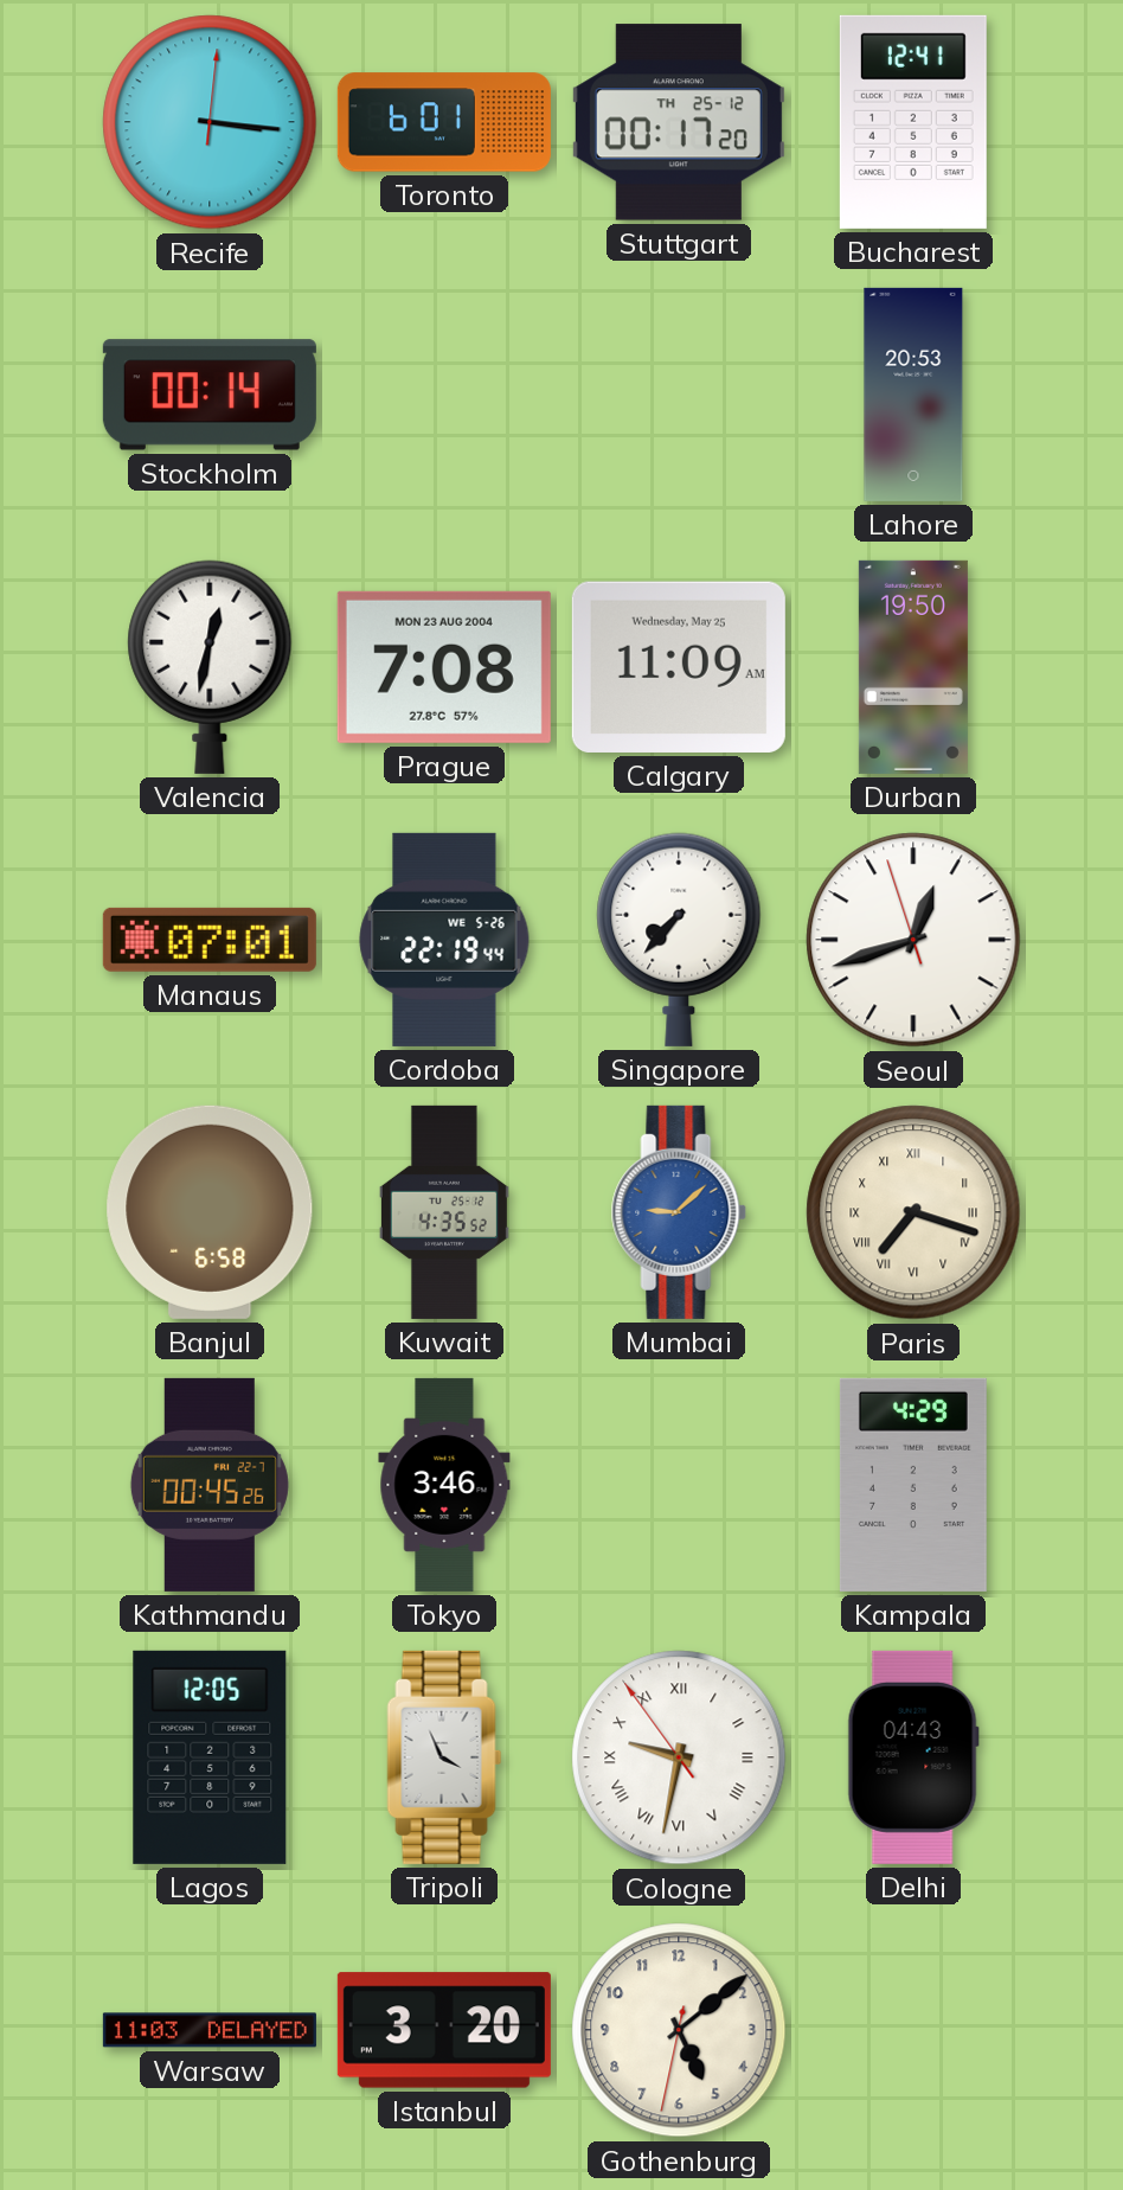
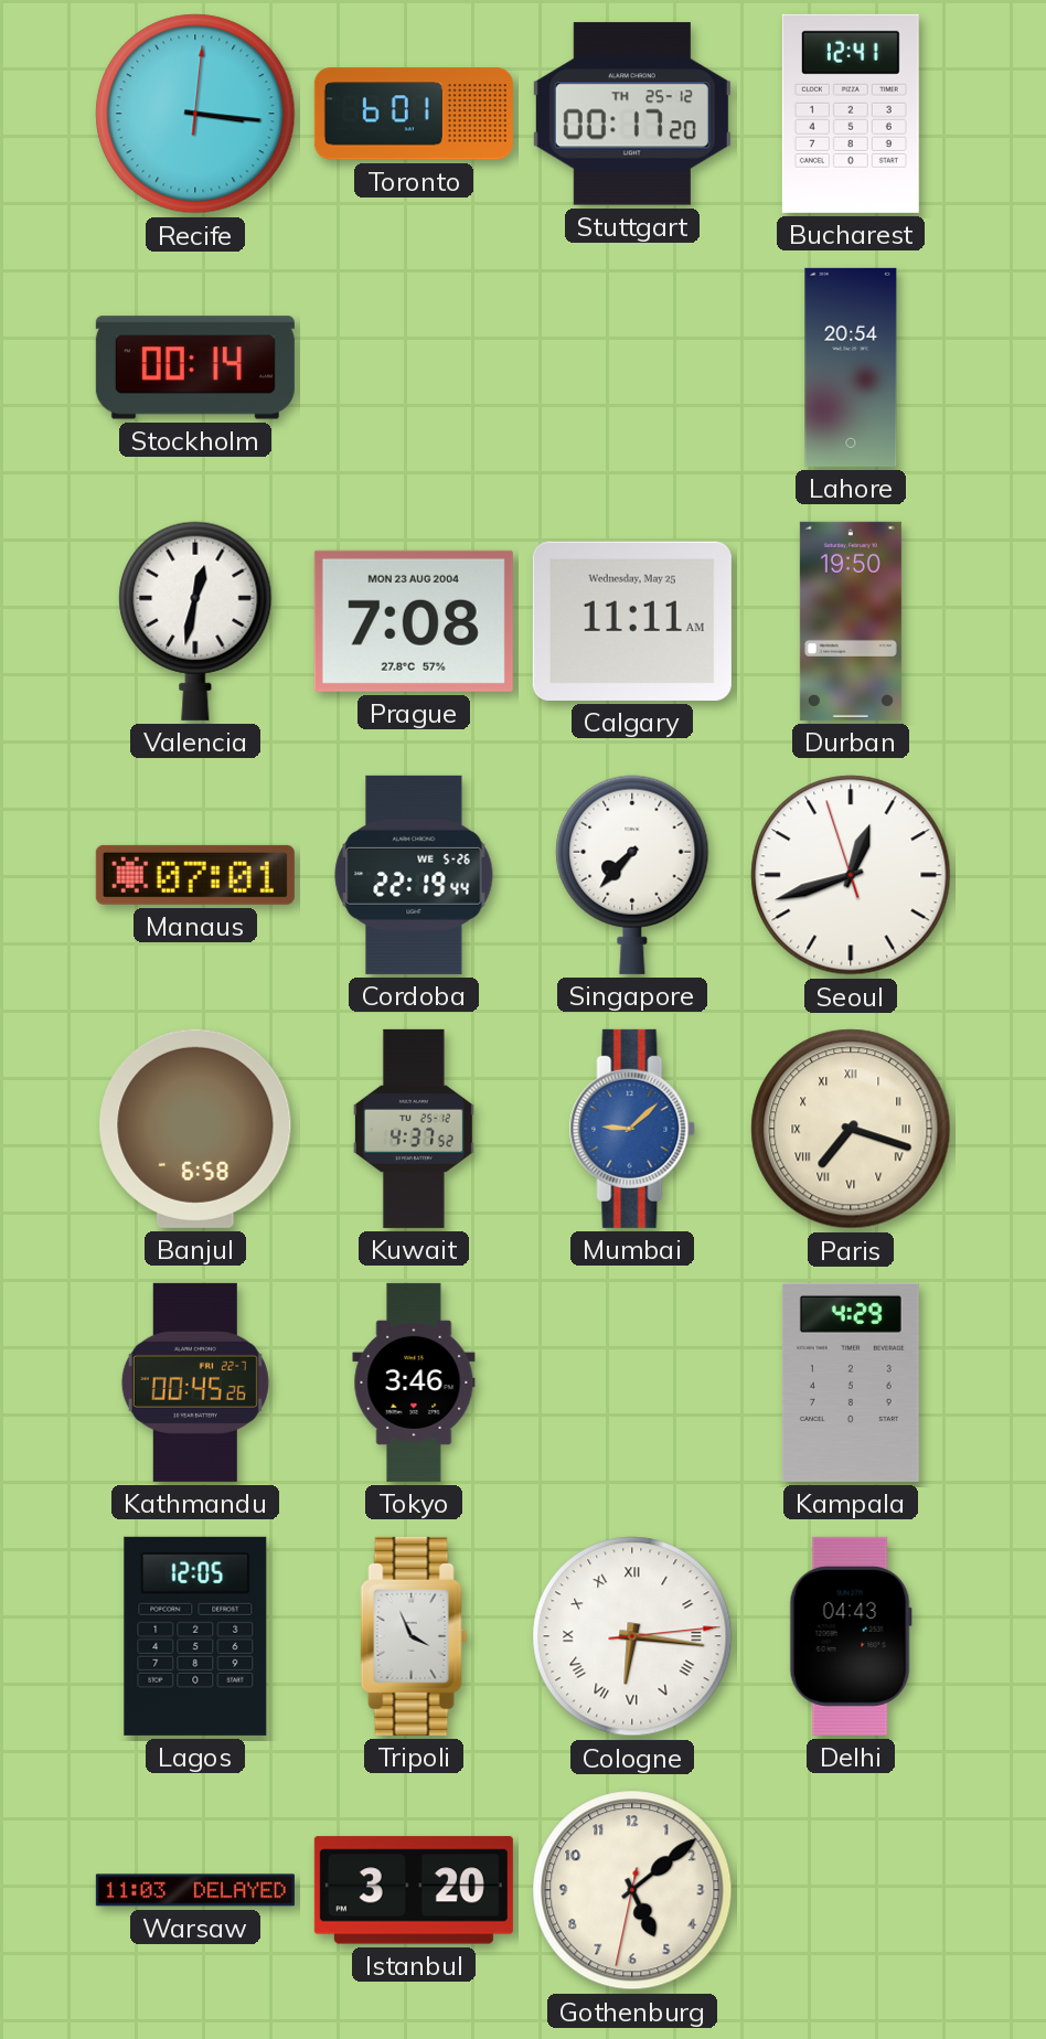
Lahore: 20:53 -> 20:54 (851, 367)
Calgary: 11:09 -> 11:11 (632, 621)
Kuwait: 4:35 -> 4:37 (414, 1129)
Cologne: 9:31 -> 6:16 (632, 1636)
